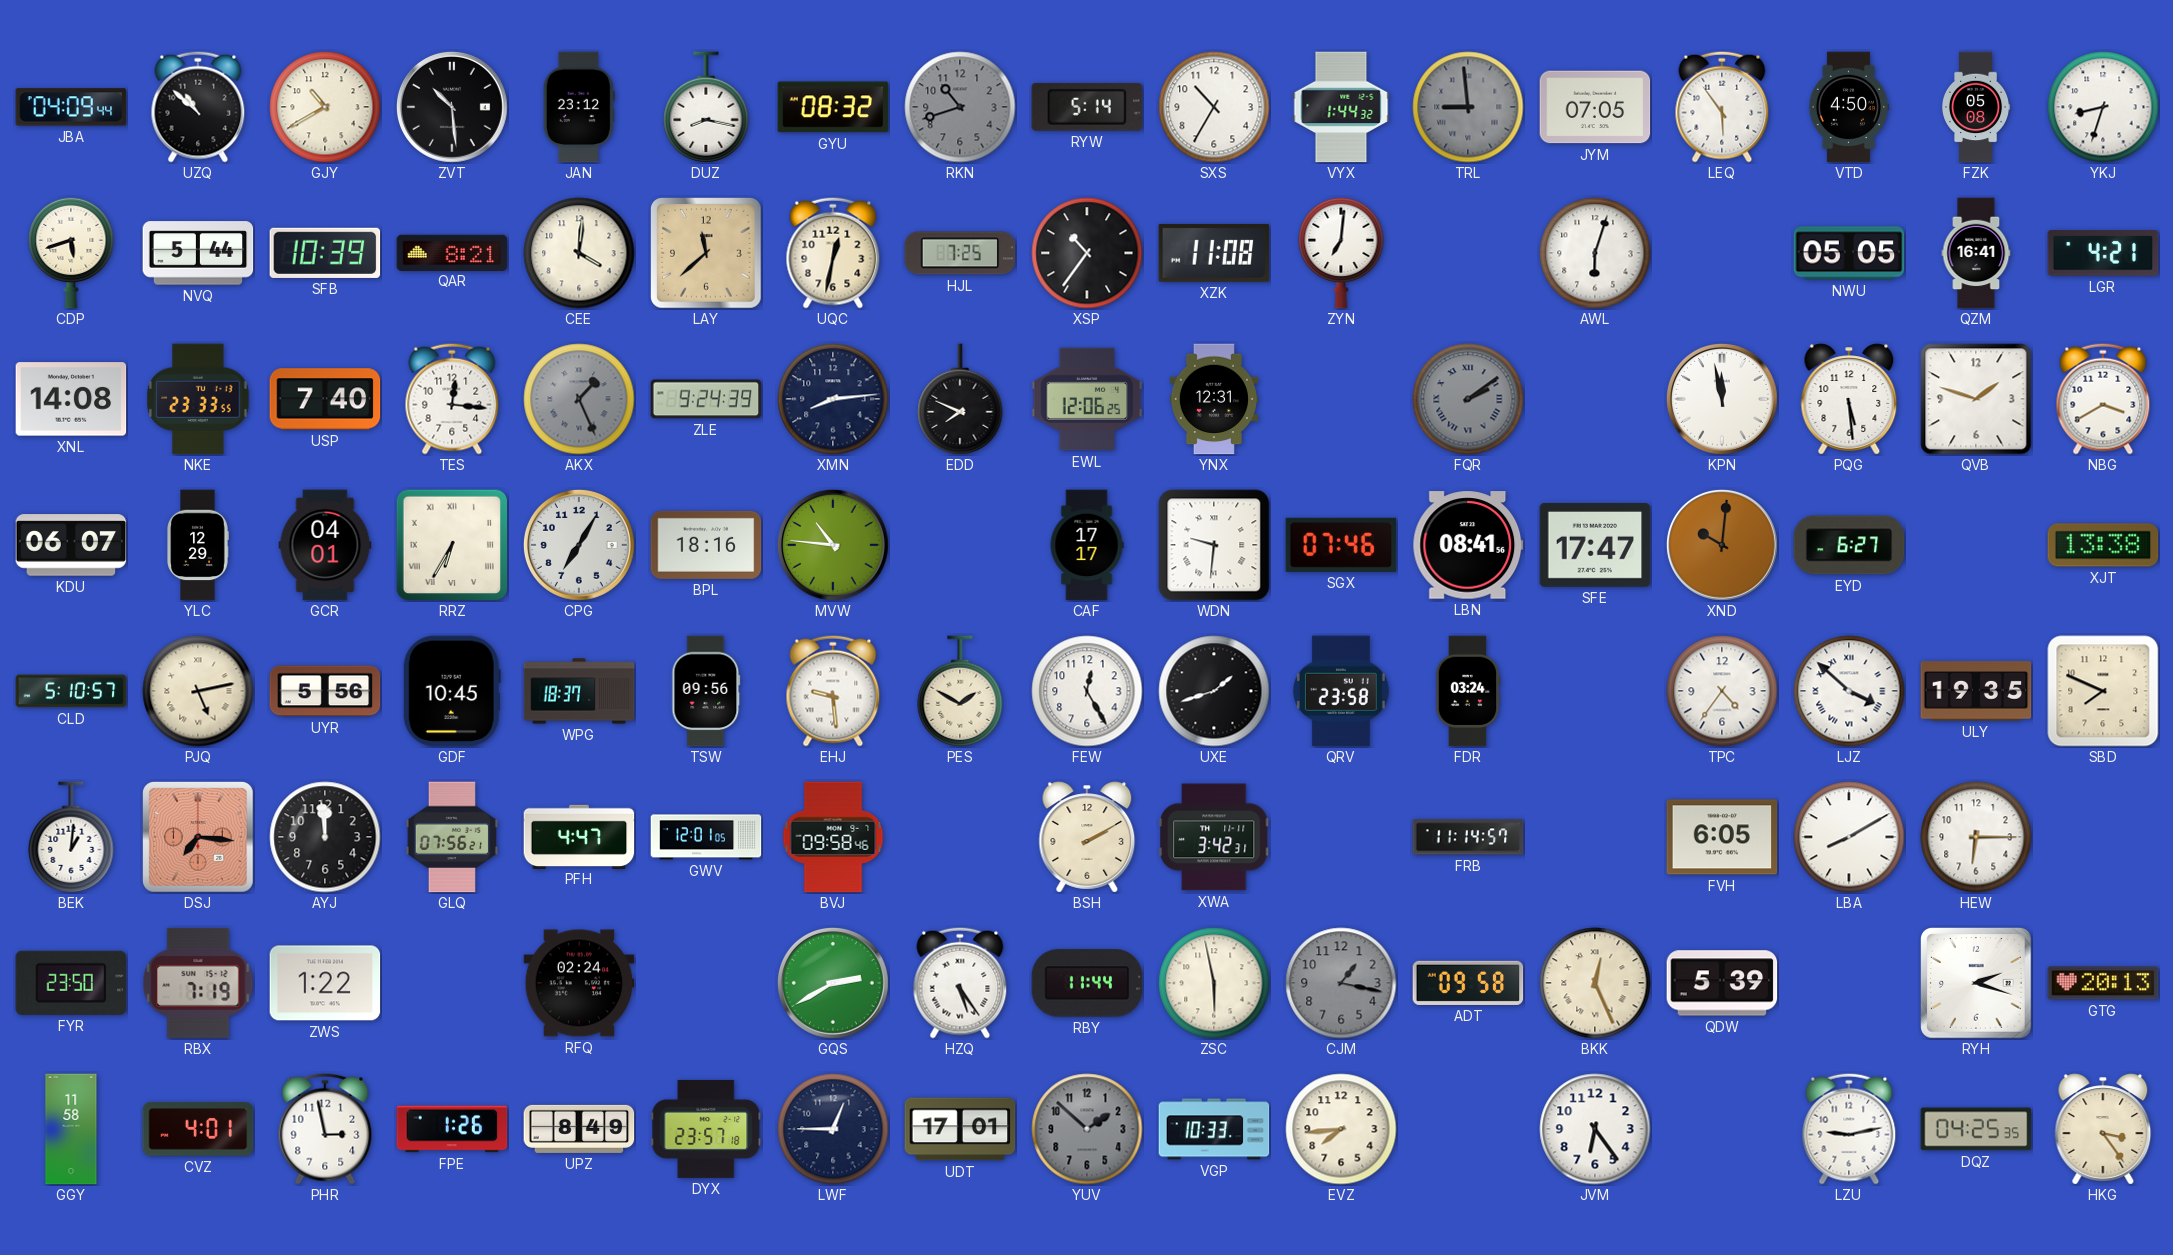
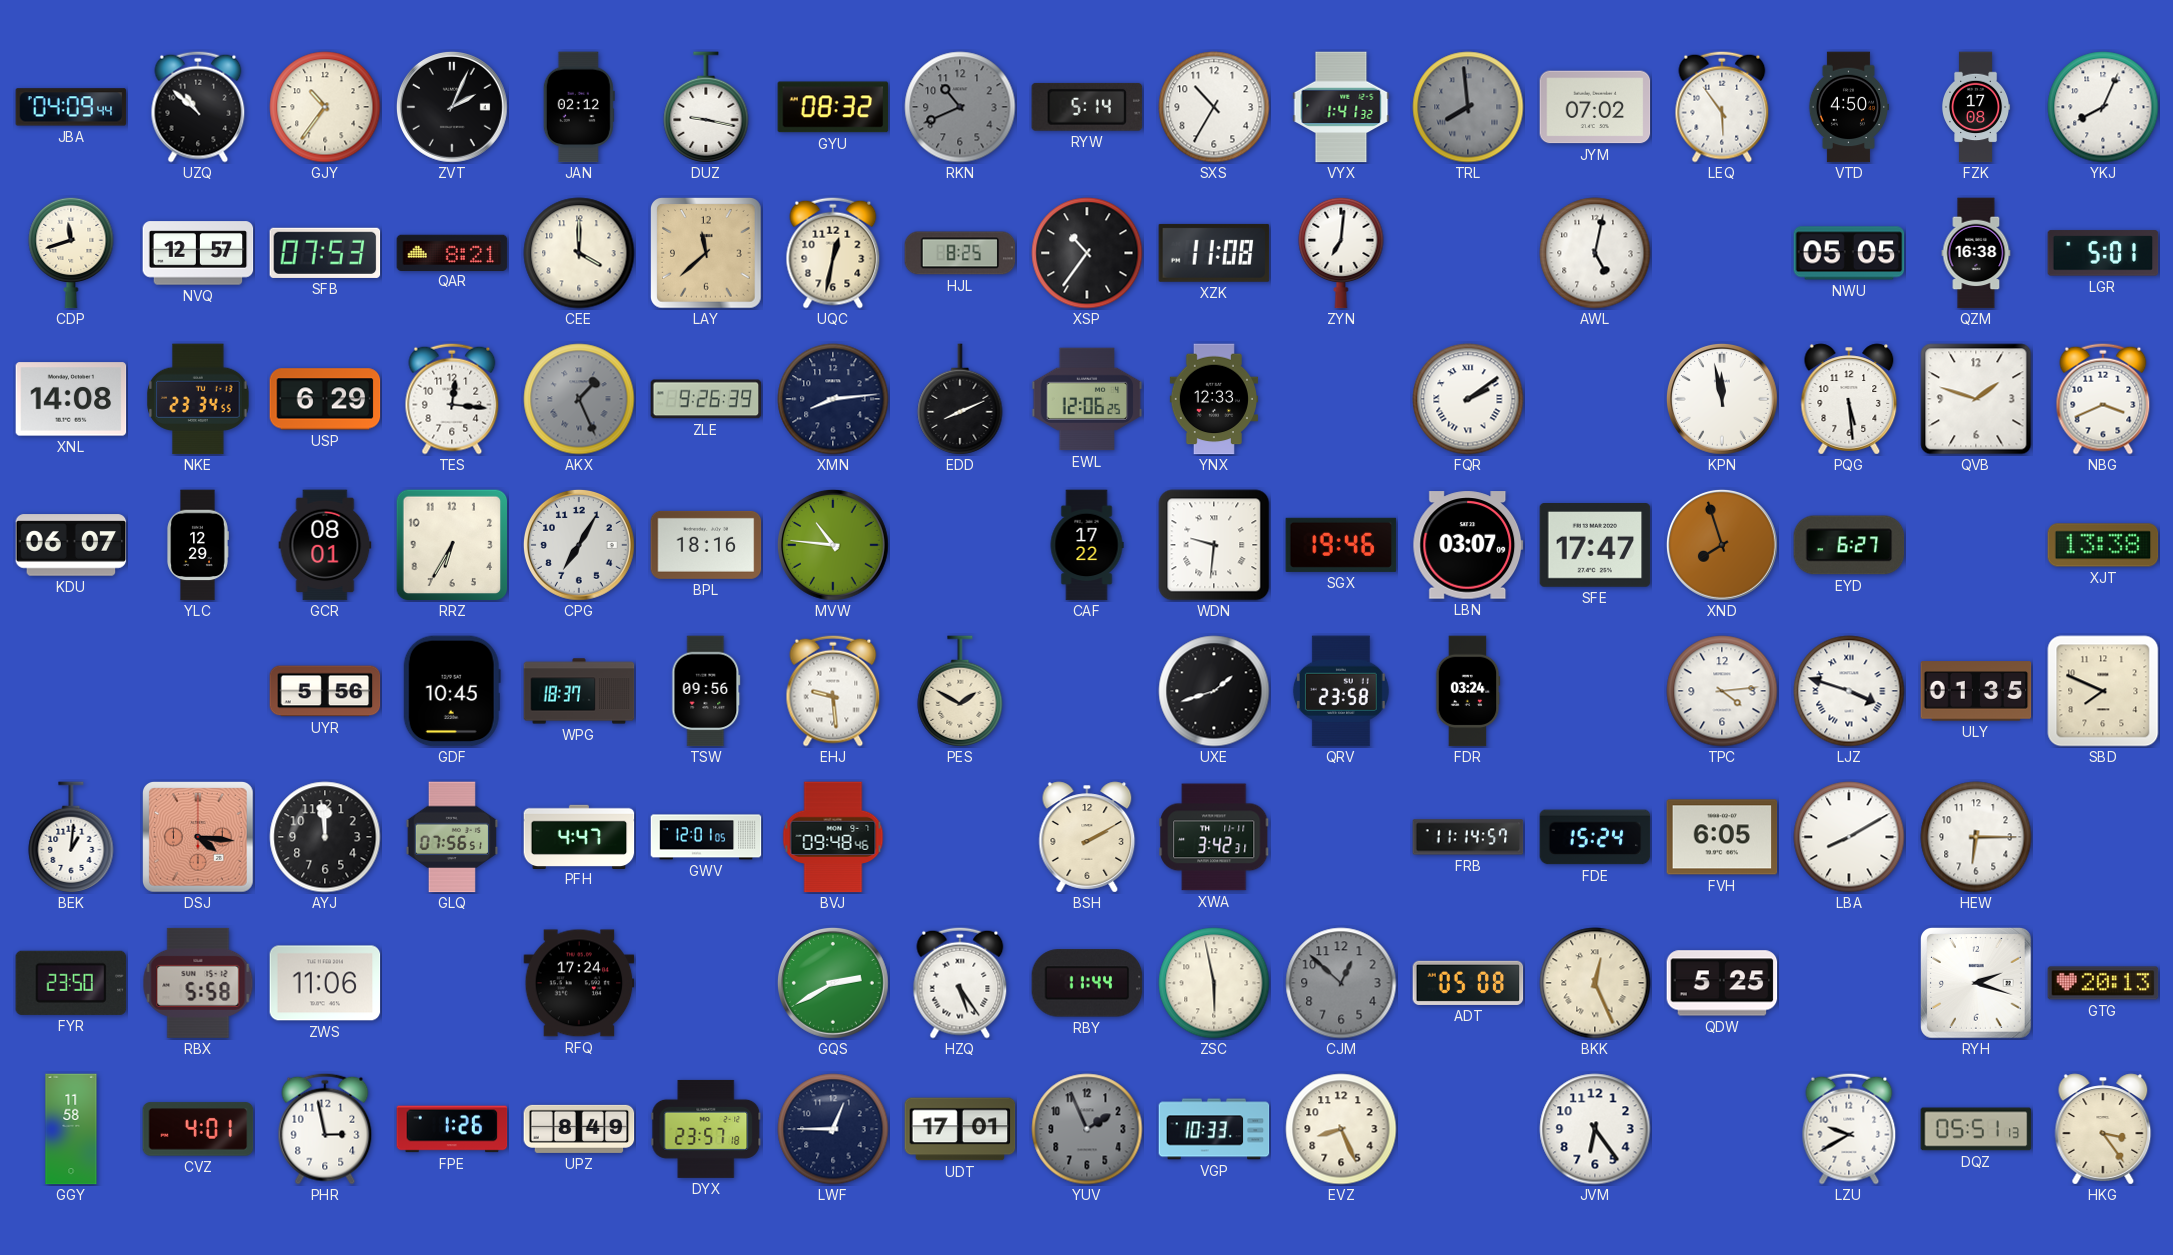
GJY: 10:40 -> 10:36 (325, 107)
ZVT: 10:29 -> 2:04 (452, 107)
JAN: 23:12 -> 02:12 (579, 107)
DUZ: 8:17 -> 9:17 (706, 107)
RKN: 10:42 -> 10:41 (960, 107)
VYX: 1:44 -> 1:41 (1341, 107)
TRL: 8:59 -> 7:59 (1468, 107)
JYM: 07:05 -> 07:02 (1595, 107)
FZK: 05:08 -> 17:08 (1977, 107)
YKJ: 8:33 -> 8:04 (2103, 107)
CDP: 5:42 -> 11:42 (71, 253)
NVQ: 5:44 -> 12:57 (198, 253)
SFB: 10:39 -> 07:53 (325, 253)
CEE: 4:01 -> 4:00 (579, 253)
HJL: 7:25 -> 8:25 (960, 253)
AWL: 6:03 -> 5:02 (1595, 253)
QZM: 16:41 -> 16:38 (1976, 253)
LGR: 4:21 -> 5:01 (2103, 253)
NKE: 23:33 -> 23:34 (198, 399)
USP: 7:40 -> 6:29 (325, 399)
ZLE: 9:24 -> 9:26 (706, 399)
EDD: 7:49 -> 8:11 (960, 399)
YNX: 12:31 -> 12:33 (1214, 399)
FQR dial: grey -> white (1468, 399)
NBG: 3:40 -> 3:41 (2103, 399)
GCR: 04:01 -> 08:01 (325, 545)
RRZ numerals: Roman -> Arabic (452, 545)
CAF: 17:17 -> 17:22 (1087, 545)
SGX: 07:46 -> 19:46 (1341, 545)
LBN: 08:41 -> 03:07 (1468, 545)
XND: 10:01 -> 7:57 (1722, 545)
CLD: 5:10 -> none (71, 691)
PJQ: 5:13 -> none (198, 691)
FEW: 12:25 -> none (1087, 691)
TPC: 4:36 -> 4:14 (1722, 691)
LJZ: 3:52 -> 3:48 (1849, 691)
ULY: 19:35 -> 01:35 (1976, 691)
DSJ: 7:16 -> 4:16 (199, 838)
GLQ: 07:56:21 -> 07:56:51 (452, 837)
BVJ: 09:58 -> 09:48 (833, 837)
FDE: none -> 15:24 (1595, 837)
RBX: 7:19 -> 5:58 (198, 983)
ZWS: 1:22 -> 11:06 (325, 983)
RFQ: 02:24 -> 17:24 (579, 983)
CJM: 1:17 -> 12:52 (1341, 983)
ADT: 09:58 -> 05:08 (1468, 983)
QDW: 5:39 -> 5:25 (1722, 983)
YUV: 1:52 -> 1:56 (1087, 1129)
EVZ: 7:44 -> 8:26 (1341, 1129)
LZU: 9:13 -> 9:40 (1849, 1129)
DQZ: 04:25 -> 05:51 (1976, 1129)
